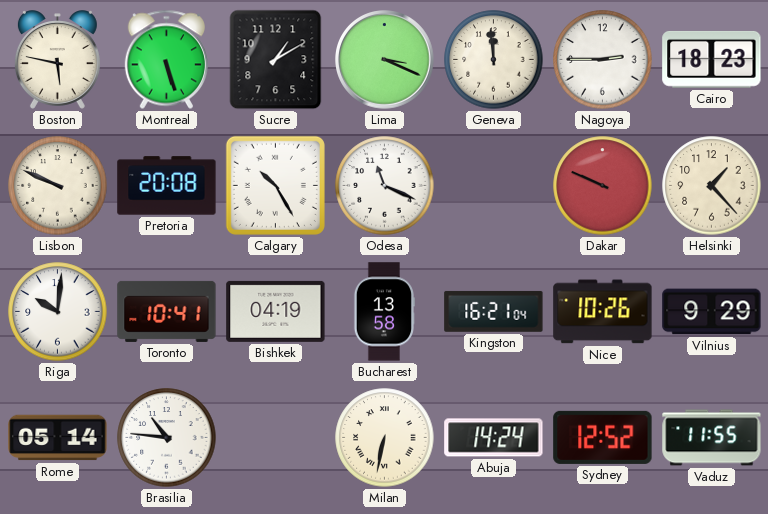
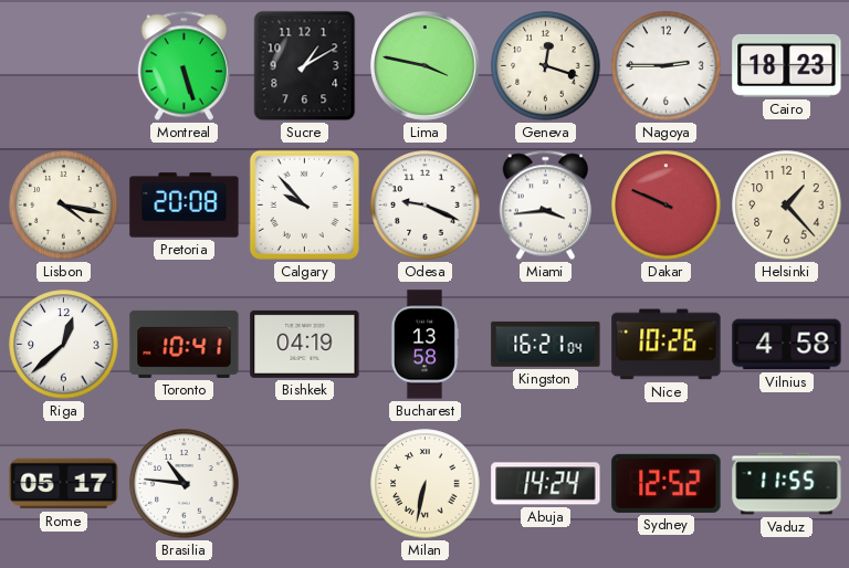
Boston: 5:47 -> none (57, 60)
Lima: 3:19 -> 3:47 (426, 66)
Geneva: 11:59 -> 12:18 (546, 66)
Lisbon: 9:49 -> 4:17 (64, 206)
Calgary: 10:25 -> 9:53 (304, 204)
Odesa: 11:19 -> 9:19 (426, 206)
Miami: none -> 3:44 (545, 206)
Riga: 10:01 -> 12:38 (64, 345)
Vilnius: 9:29 -> 4:58 (787, 345)
Rome: 05:14 -> 05:17 (64, 484)
